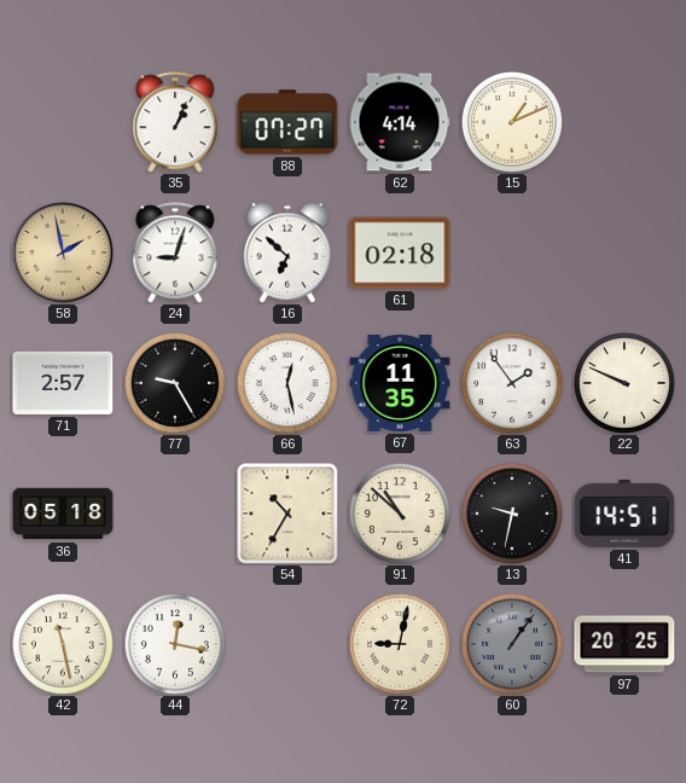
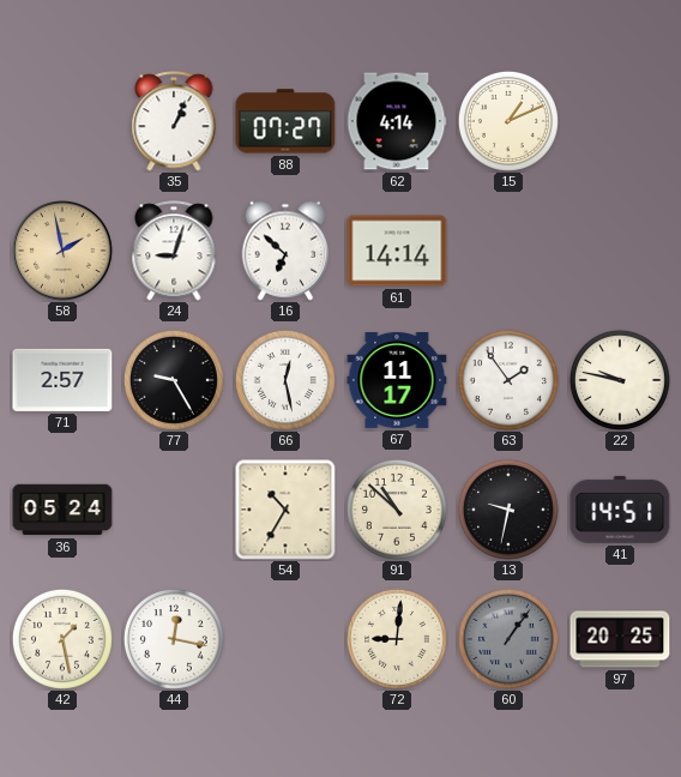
61: 02:18 -> 14:14 (397, 251)
67: 11:35 -> 11:17 (397, 380)
22: 9:49 -> 9:47 (620, 380)
36: 05:18 -> 05:24 (62, 510)
42: 11:28 -> 1:28 (62, 639)
72: 9:02 -> 9:01 (397, 639)
